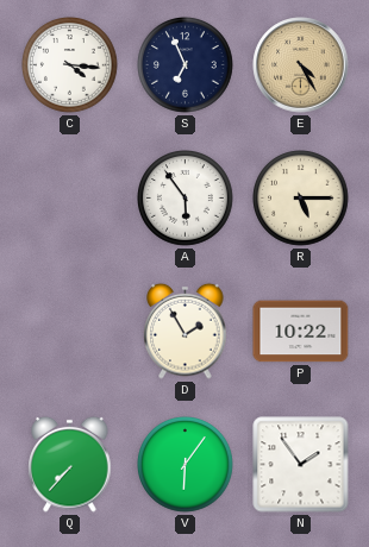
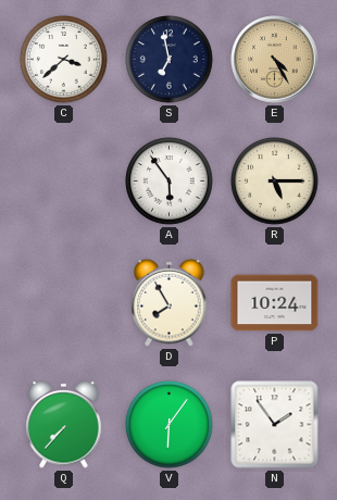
C: 4:16 -> 3:38 (64, 60)
S: 6:56 -> 6:58 (170, 60)
D: 1:55 -> 7:55 (170, 302)
P: 10:22 -> 10:24 (275, 303)
